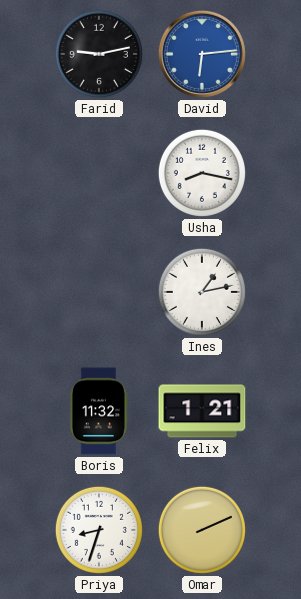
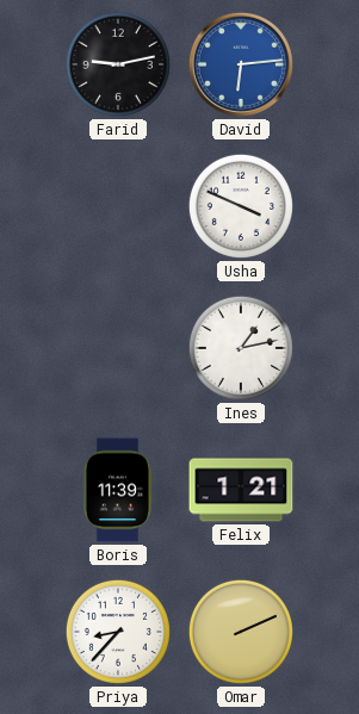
Usha: 8:17 -> 3:49 (241, 206)
Boris: 11:32 -> 11:39 (117, 490)
Priya: 8:33 -> 8:37 (118, 632)
